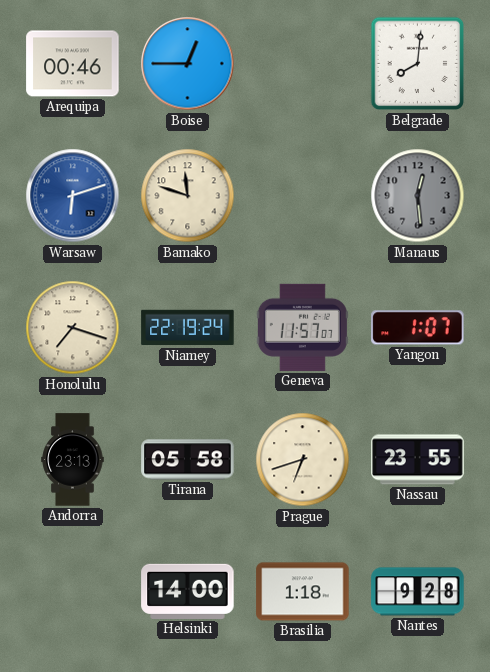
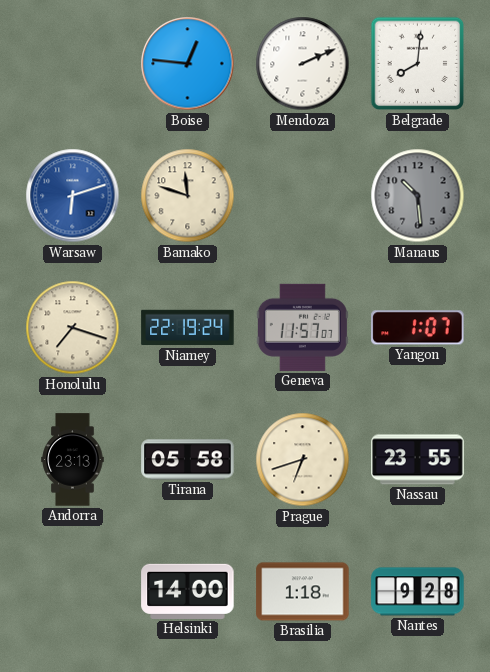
Arequipa: 00:46 -> none (73, 64)
Boise: 12:45 -> 12:46 (188, 64)
Mendoza: none -> 2:11 (303, 64)
Manaus: 12:29 -> 10:29 (418, 196)
